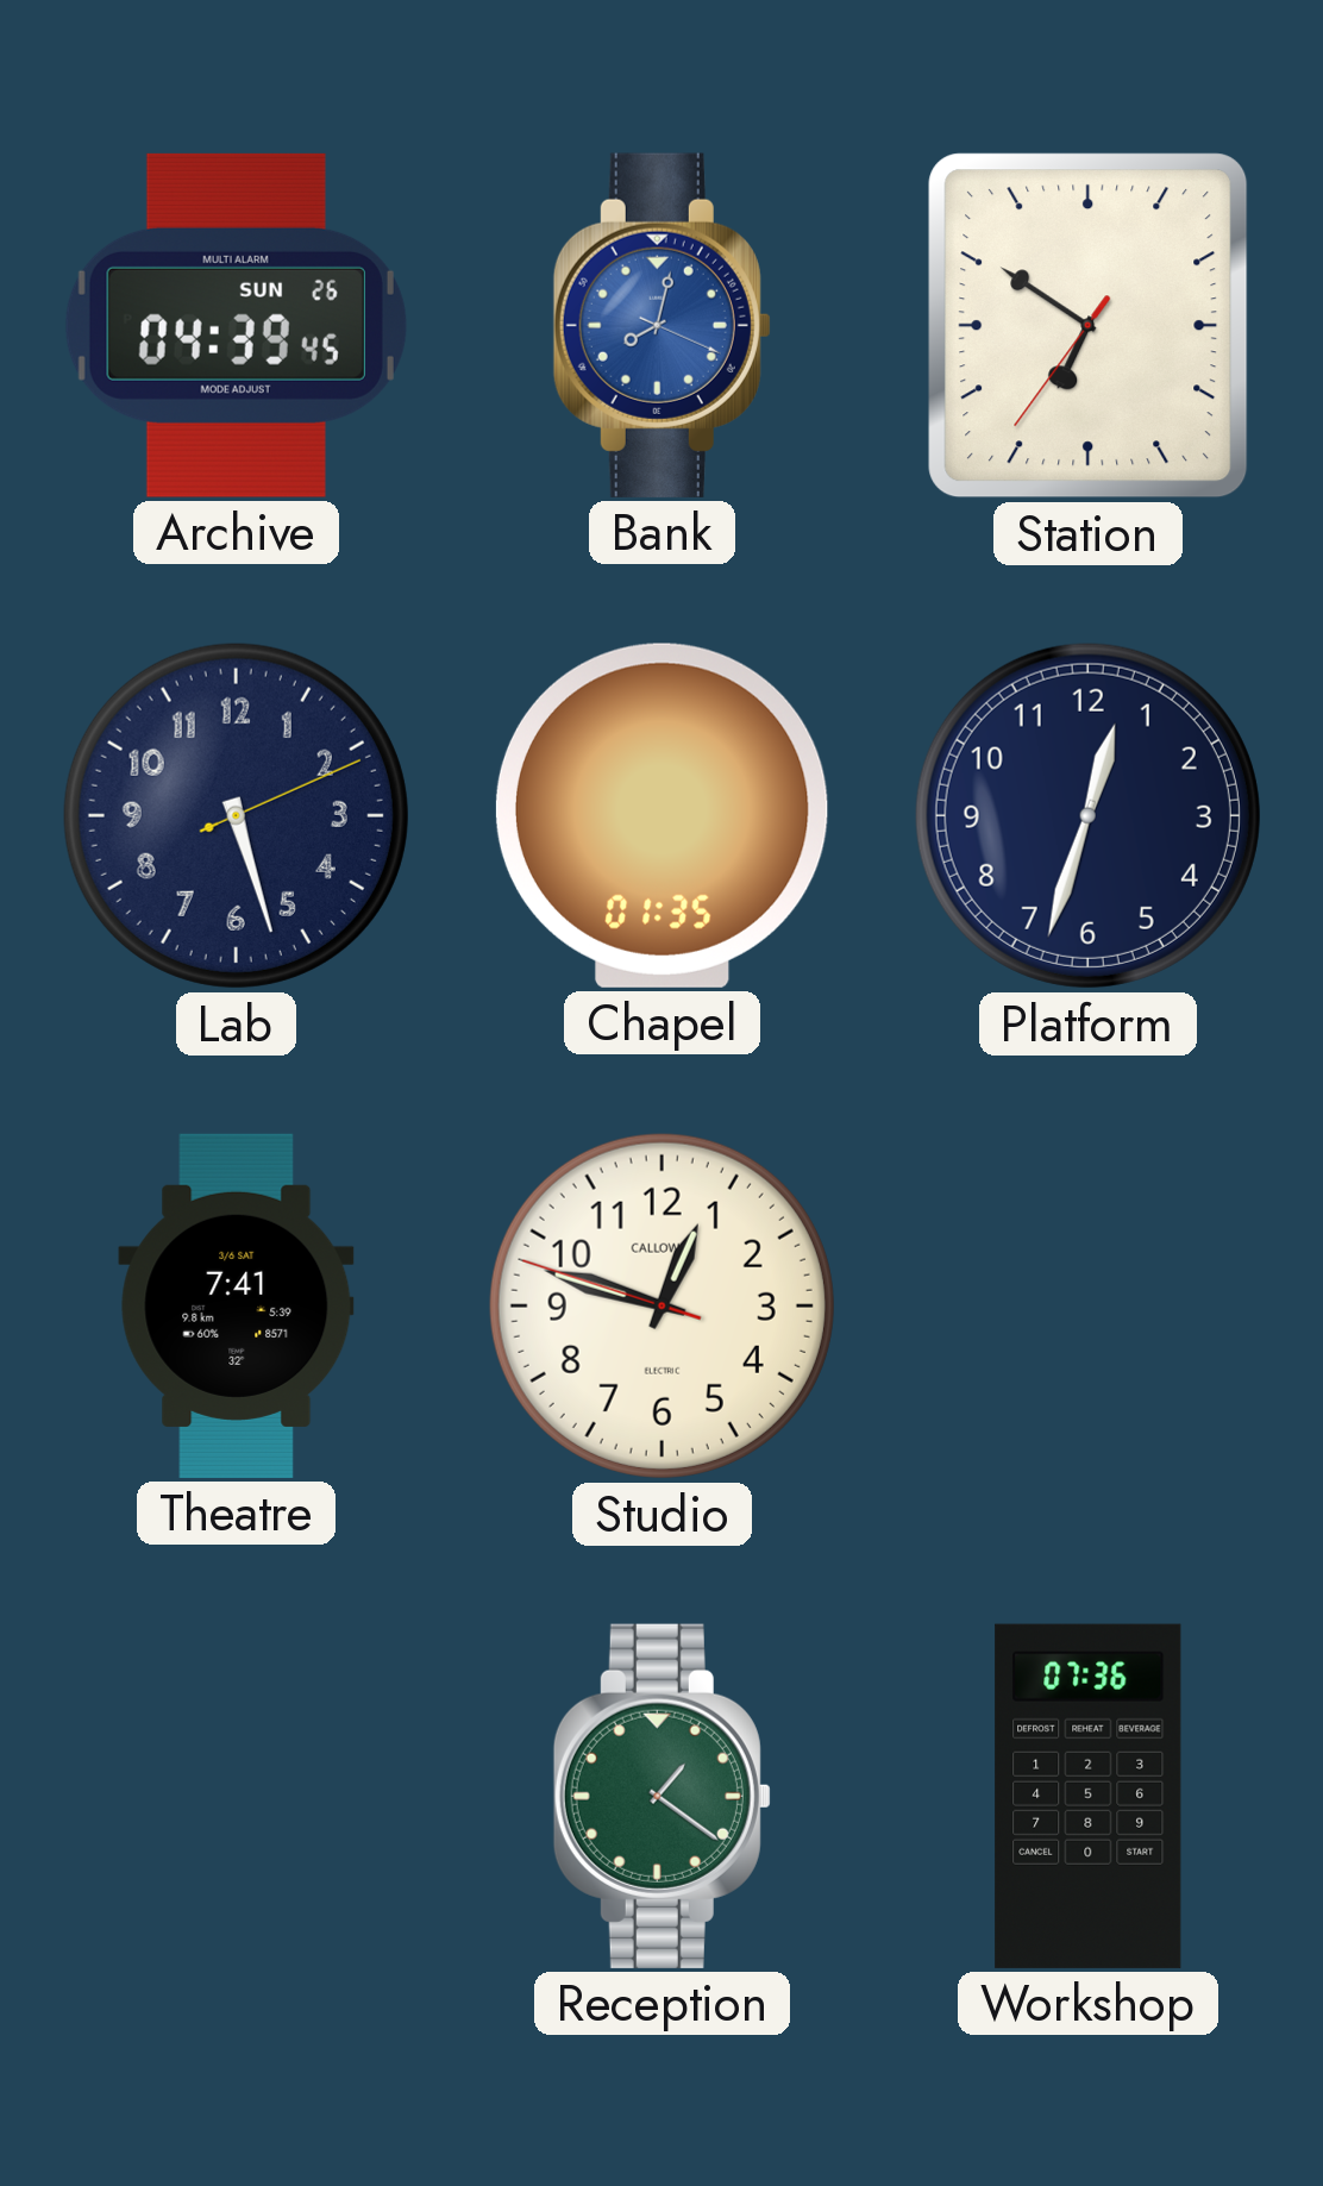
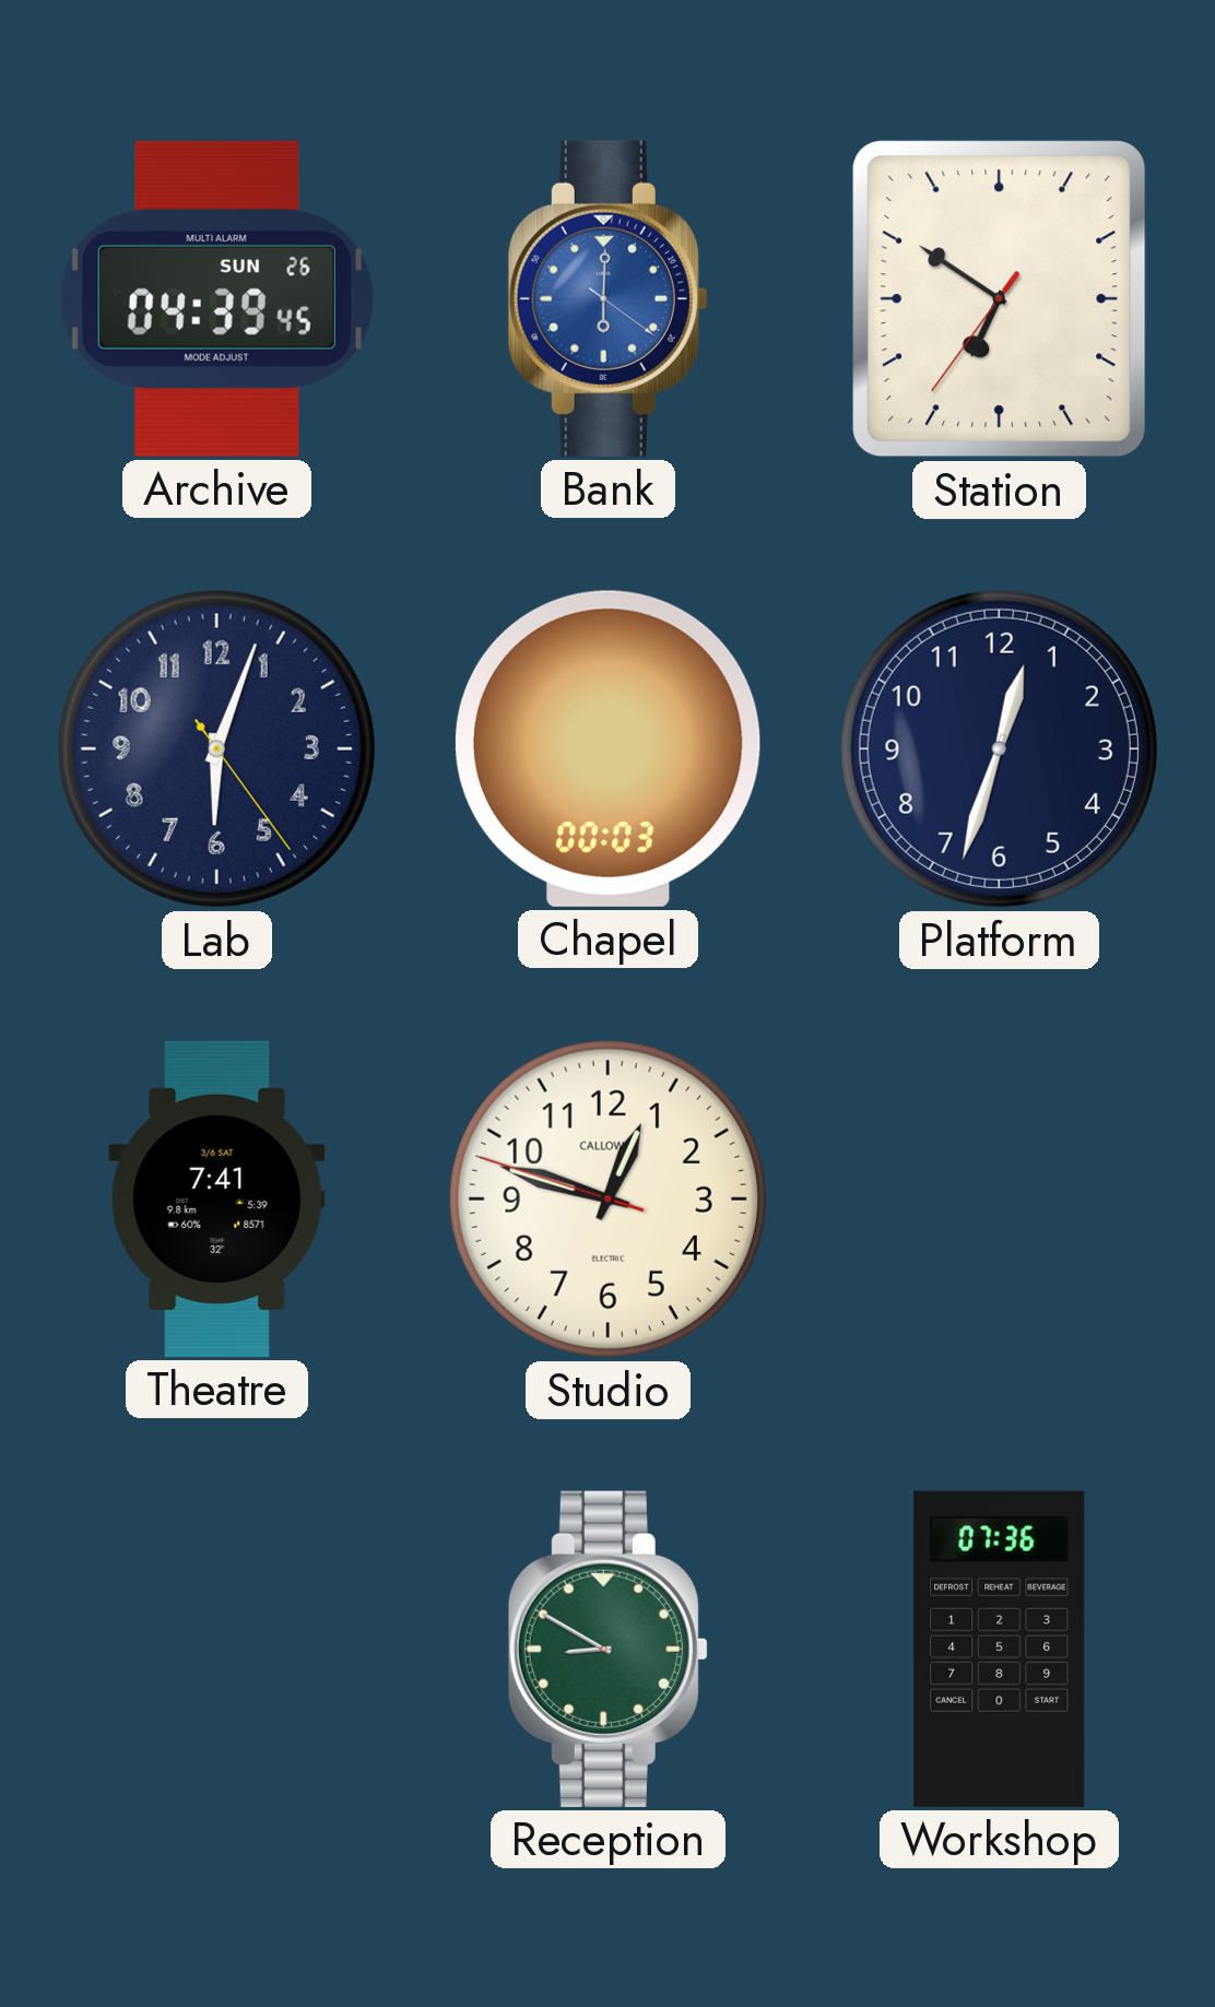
Bank: 8:02 -> 6:00 (607, 298)
Lab: 5:27 -> 6:03 (216, 748)
Chapel: 01:35 -> 00:03 (607, 748)
Reception: 1:21 -> 8:50 (607, 1649)
